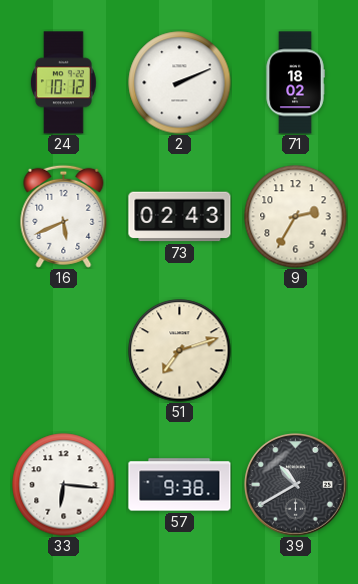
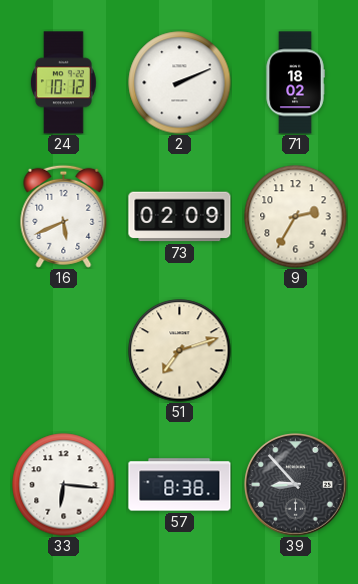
73: 02:43 -> 02:09 (180, 217)
57: 9:38 -> 8:38 (180, 485)
39: 10:40 -> 8:53 (296, 485)
